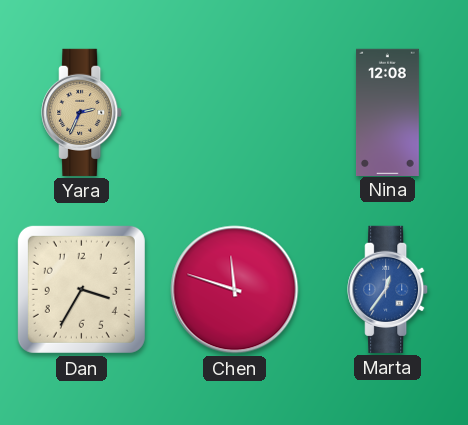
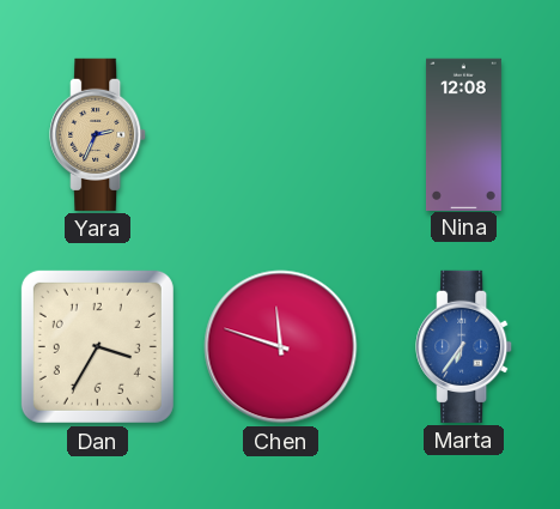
Marta: 12:36 -> 6:36 (464, 346)
